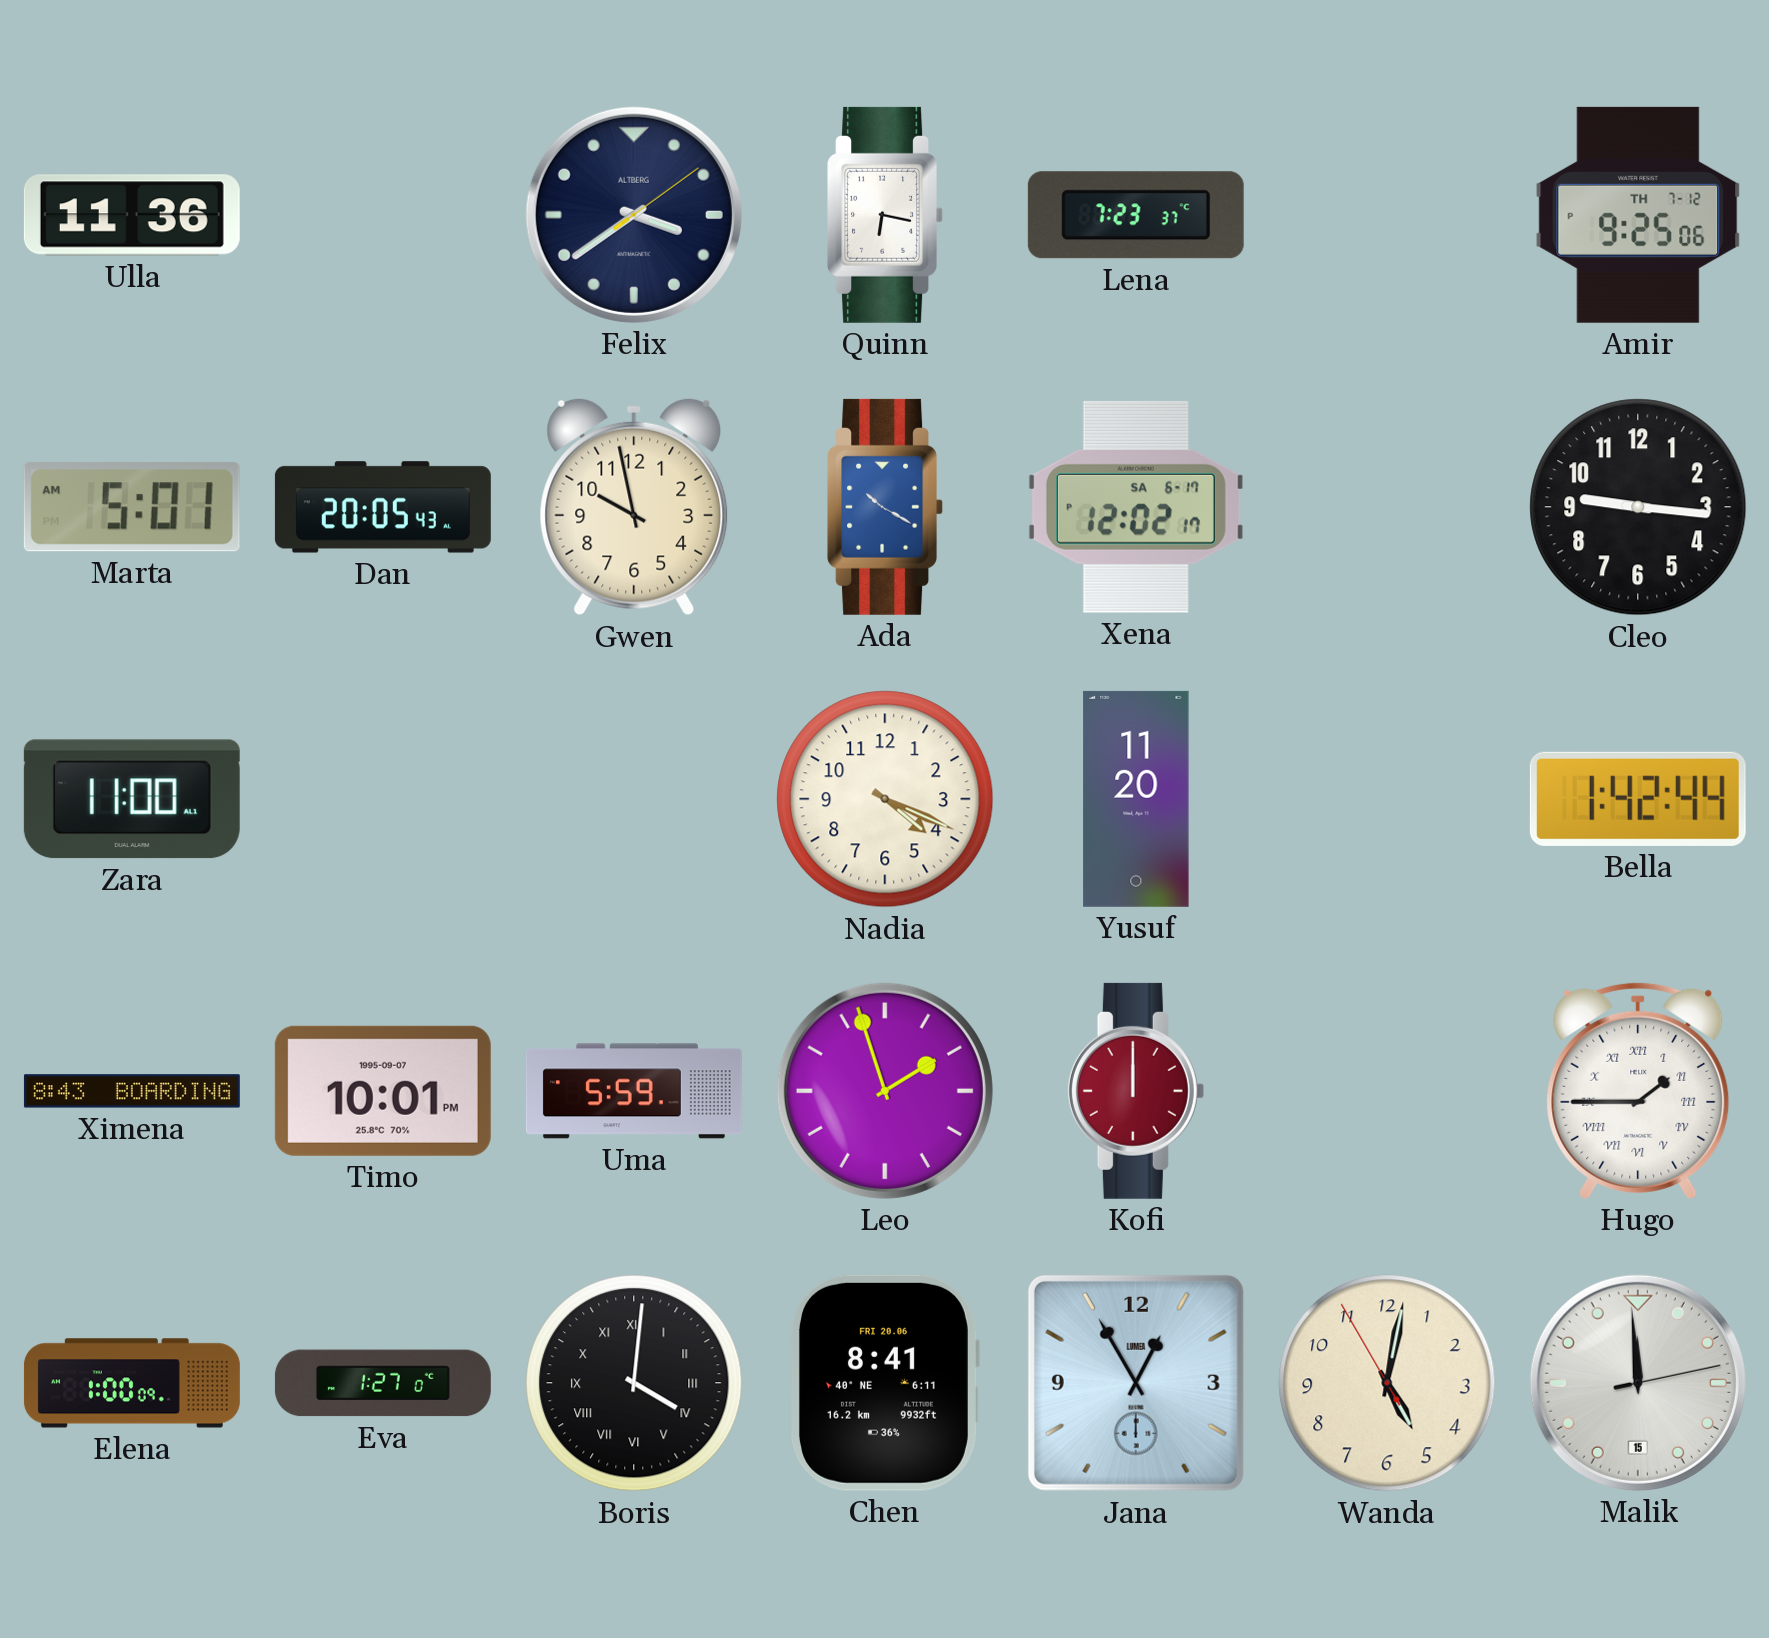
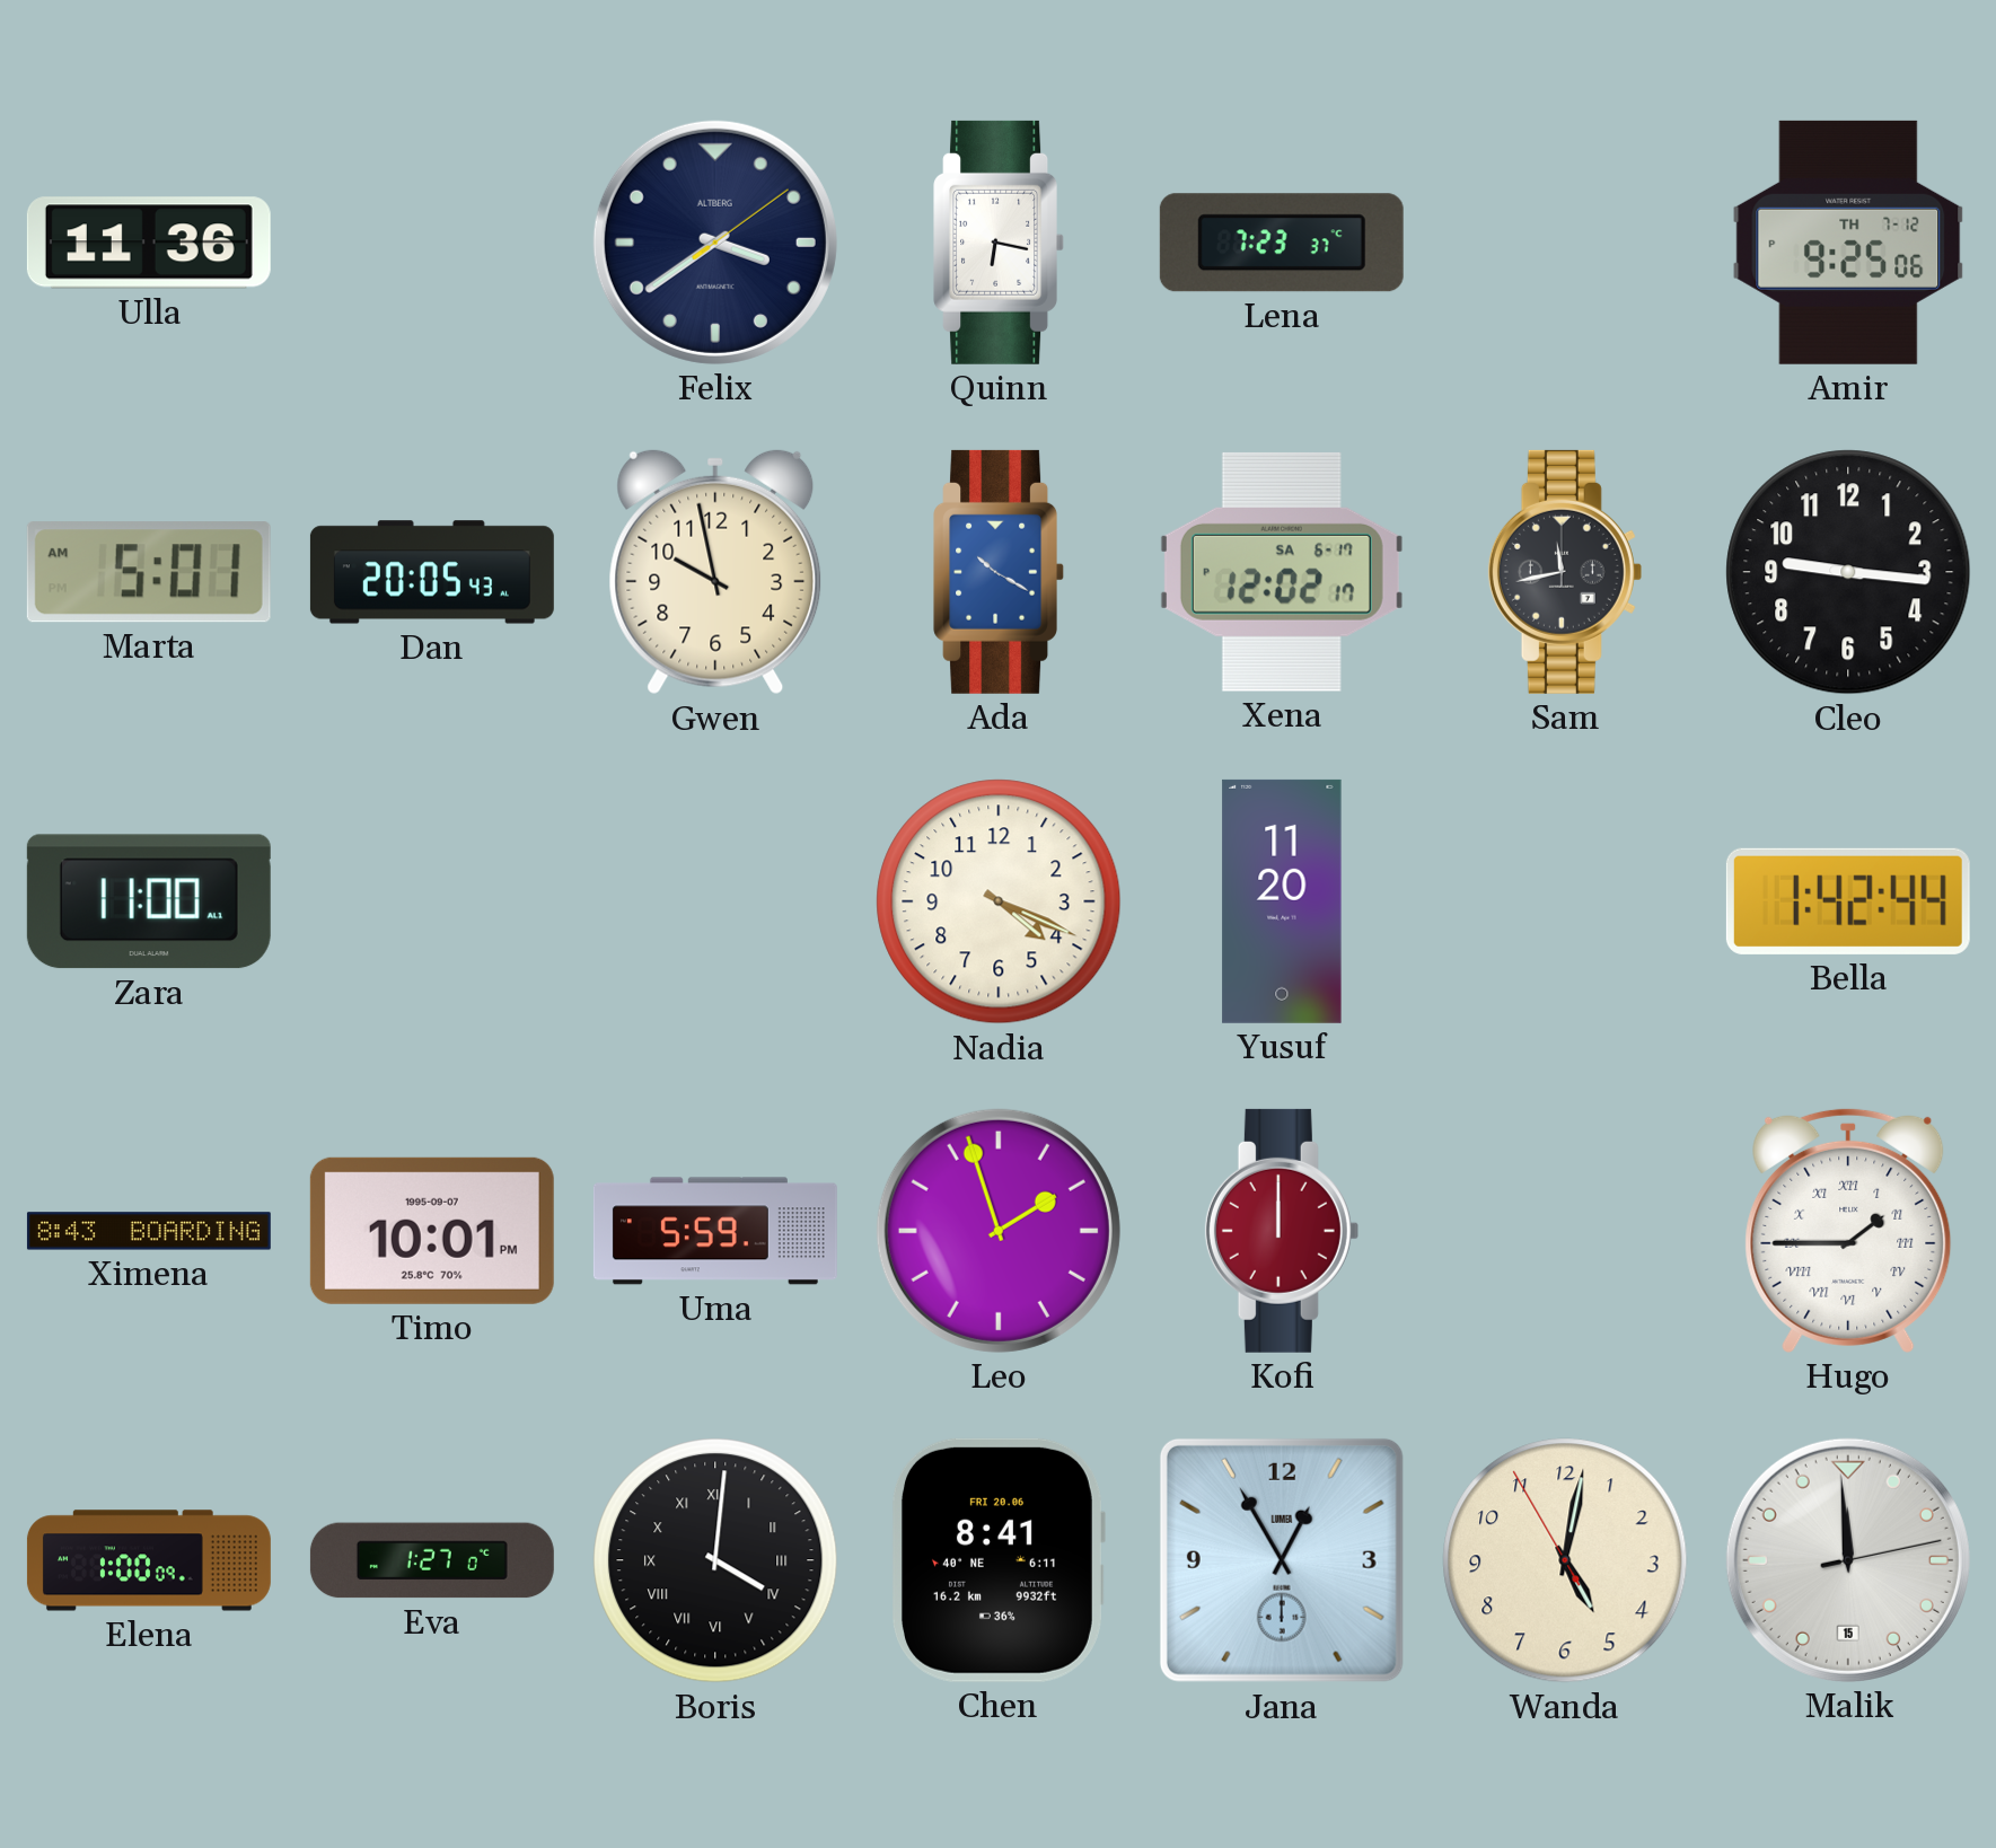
Sam: none -> 11:43 (1565, 572)
